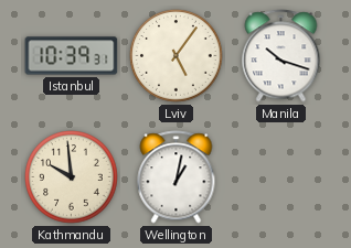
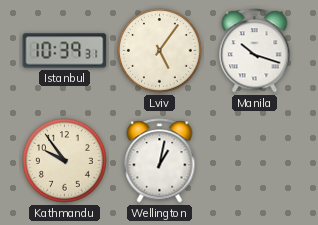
Kathmandu: 9:59 -> 9:54 (65, 161)
